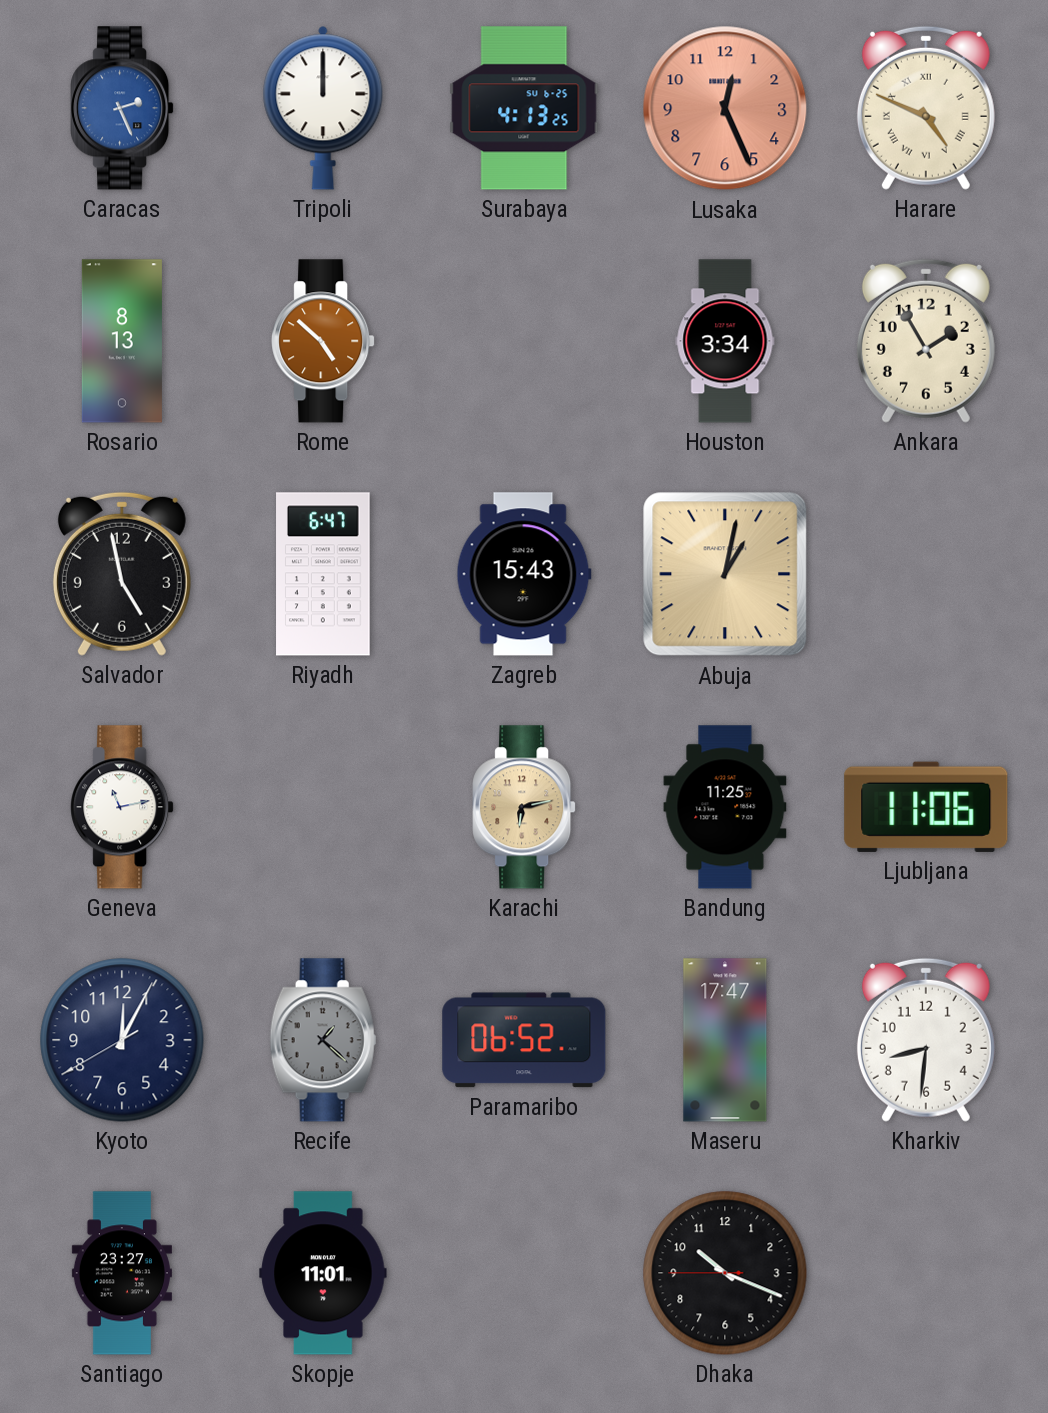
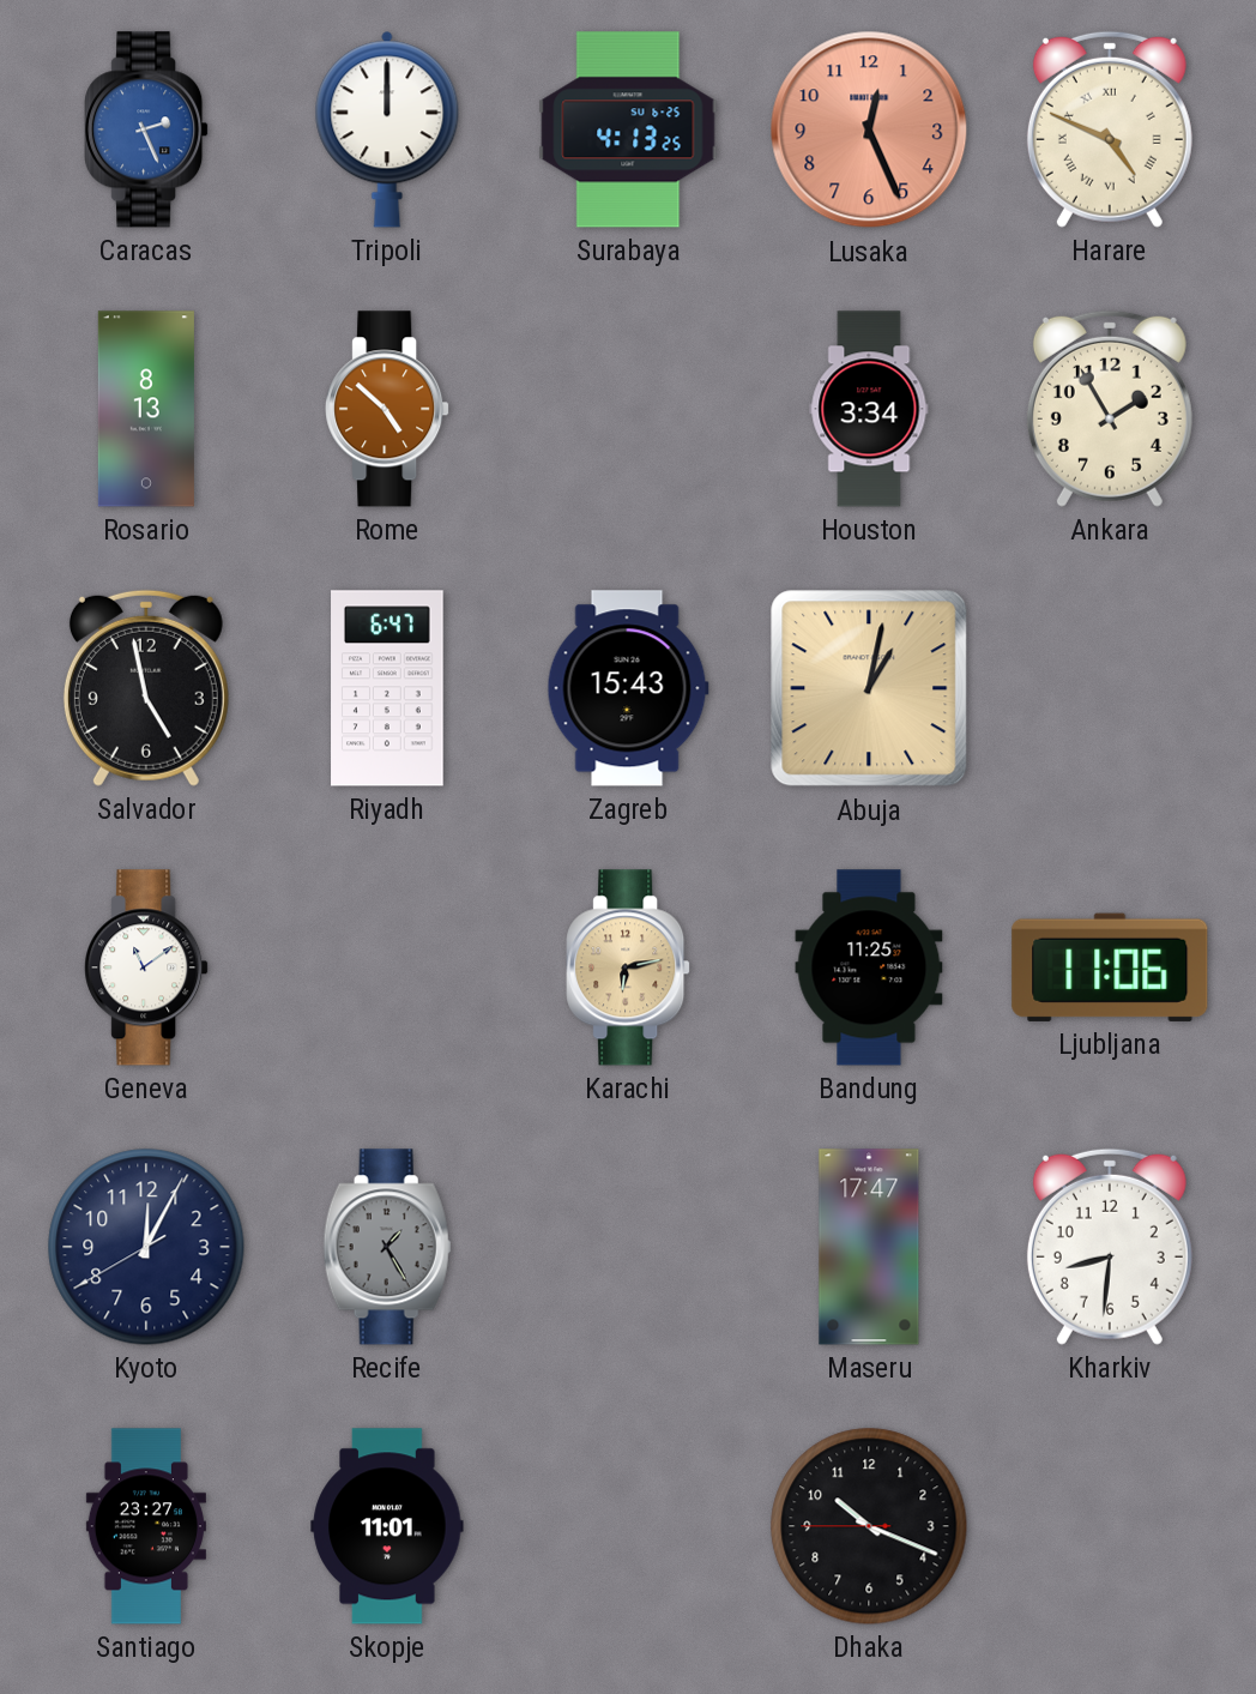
Geneva: 11:13 -> 11:09 (146, 967)
Recife: 1:22 -> 1:25 (387, 1247)
Paramaribo: 06:52 -> none (524, 1040)
